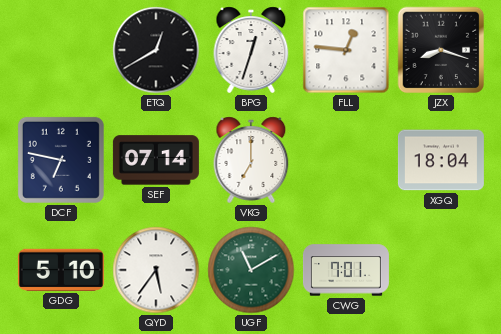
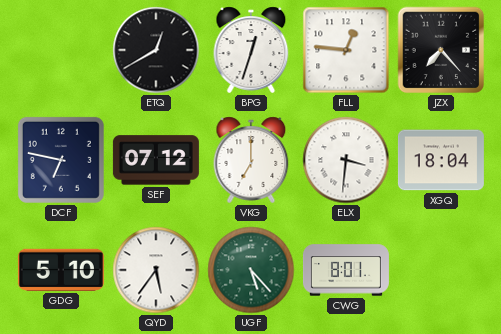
JZX: 8:18 -> 7:23 (441, 50)
SEF: 07:14 -> 07:12 (156, 160)
ELX: none -> 3:31 (346, 160)
UGF: 11:10 -> 5:23 (251, 270)
CWG: 7:01 -> 8:01 (346, 270)
